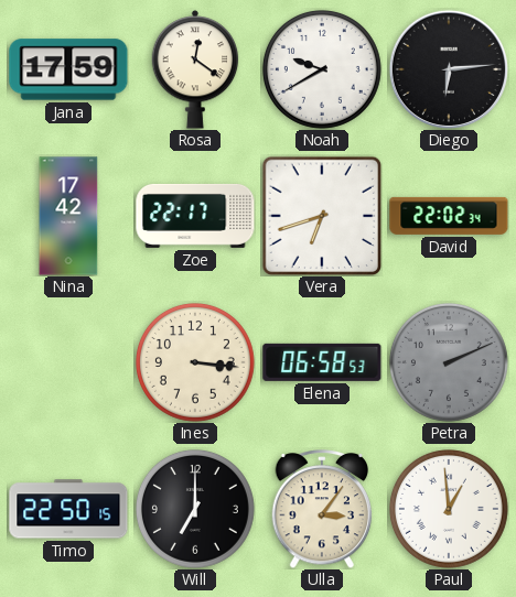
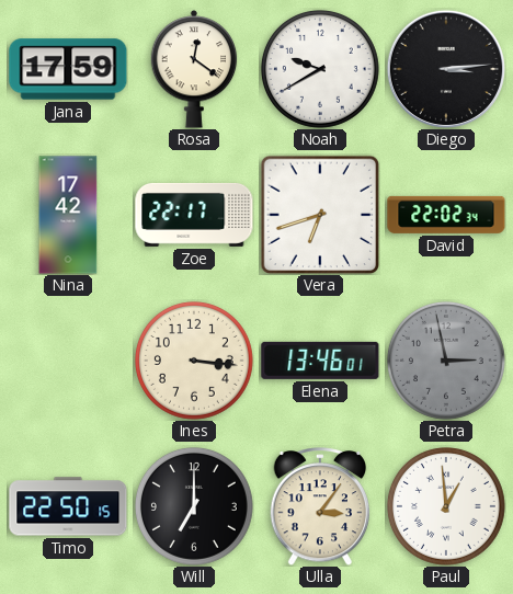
Diego: 6:14 -> 3:14 (445, 68)
Elena: 06:58 -> 13:46 (320, 361)
Petra: 2:11 -> 2:58 (446, 361)
